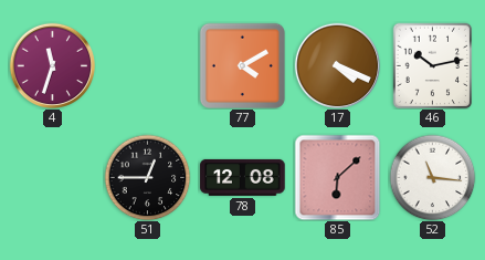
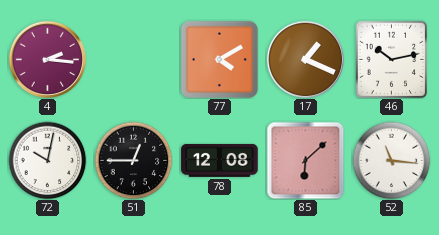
4: 11:33 -> 2:16 (47, 59)
17: 4:19 -> 1:19 (305, 59)
72: none -> 10:02 (47, 160)
